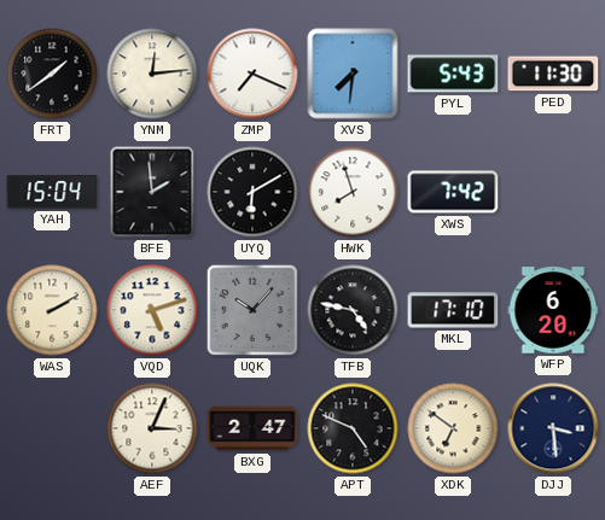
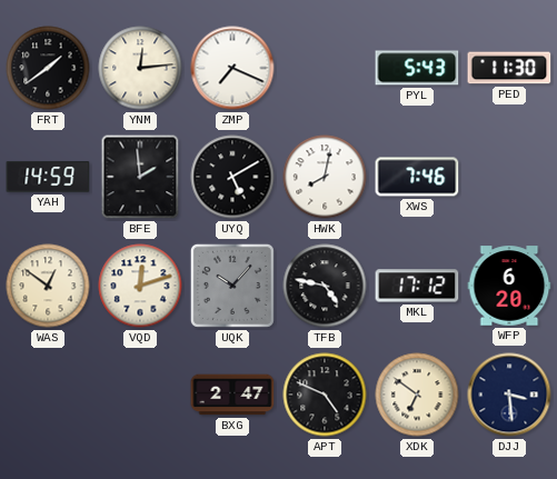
XVS: 7:31 -> none (353, 74)
YAH: 15:04 -> 14:59 (48, 177)
UYQ: 6:10 -> 5:10 (232, 177)
HWK: 7:57 -> 8:02 (325, 177)
XWS: 7:42 -> 7:46 (417, 177)
WAS: 2:10 -> 12:51 (48, 286)
VQD: 5:12 -> 12:12 (140, 286)
MKL: 17:10 -> 17:12 (417, 286)
AEF: 3:04 -> none (152, 428)
